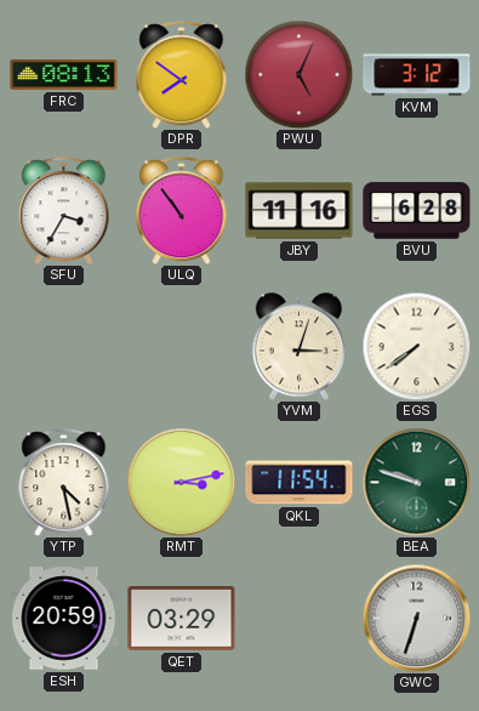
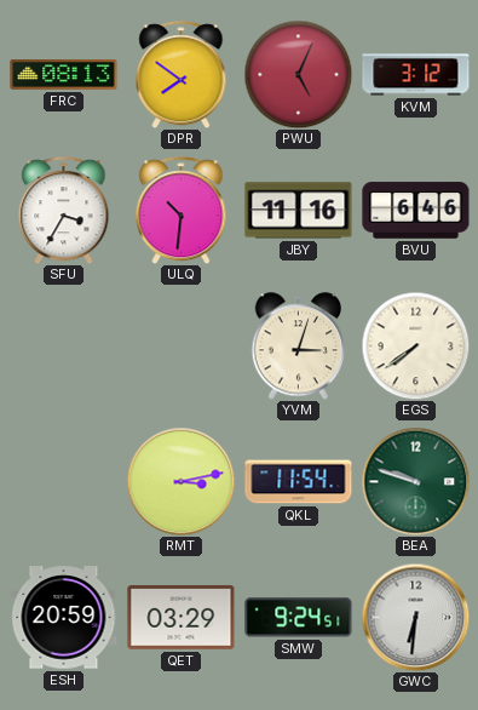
ULQ: 10:54 -> 10:31 (182, 211)
BVU: 6:28 -> 6:46 (416, 211)
YTP: 4:28 -> none (64, 483)
SMW: none -> 9:24 (299, 618)
GWC: 6:33 -> 6:31 (415, 617)
